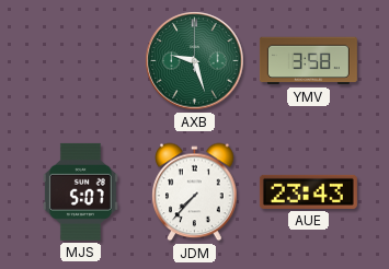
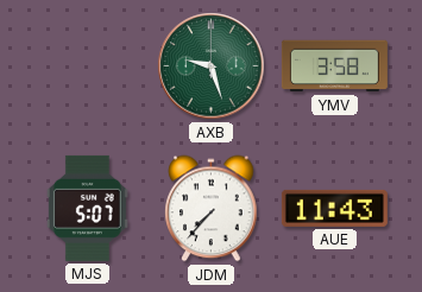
AUE: 23:43 -> 11:43 (334, 208)
